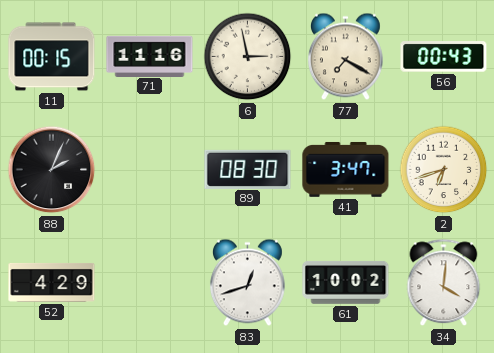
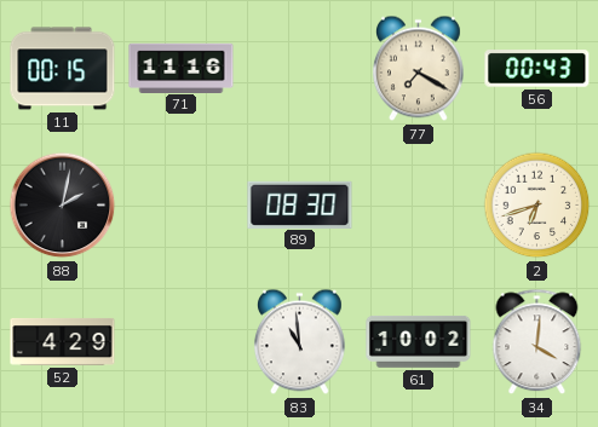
6: 2:58 -> none (248, 57)
88: 2:04 -> 2:02 (63, 206)
41: 3:47 -> none (346, 169)
83: 12:42 -> 10:59 (299, 342)
